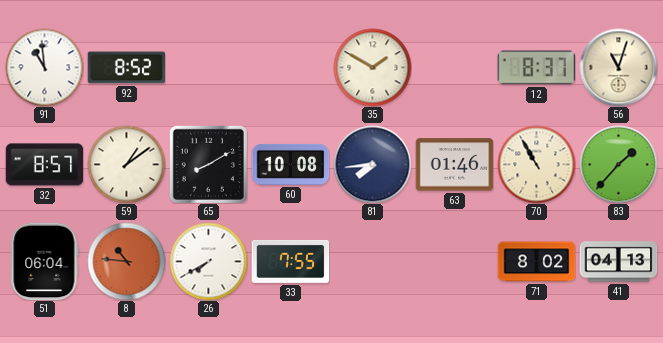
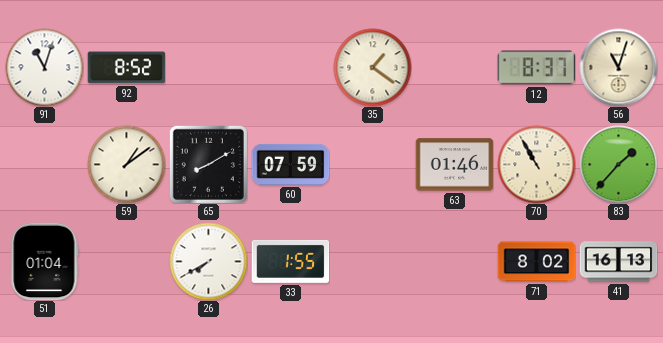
91: 10:59 -> 11:03 (44, 67)
35: 1:50 -> 1:21 (372, 67)
32: 8:57 -> none (44, 165)
60: 10:08 -> 07:59 (290, 164)
81: 7:44 -> none (372, 164)
51: 06:04 -> 01:04 (44, 261)
8: 10:46 -> none (126, 261)
33: 7:55 -> 1:55 (290, 261)
41: 04:13 -> 16:13 (618, 262)
